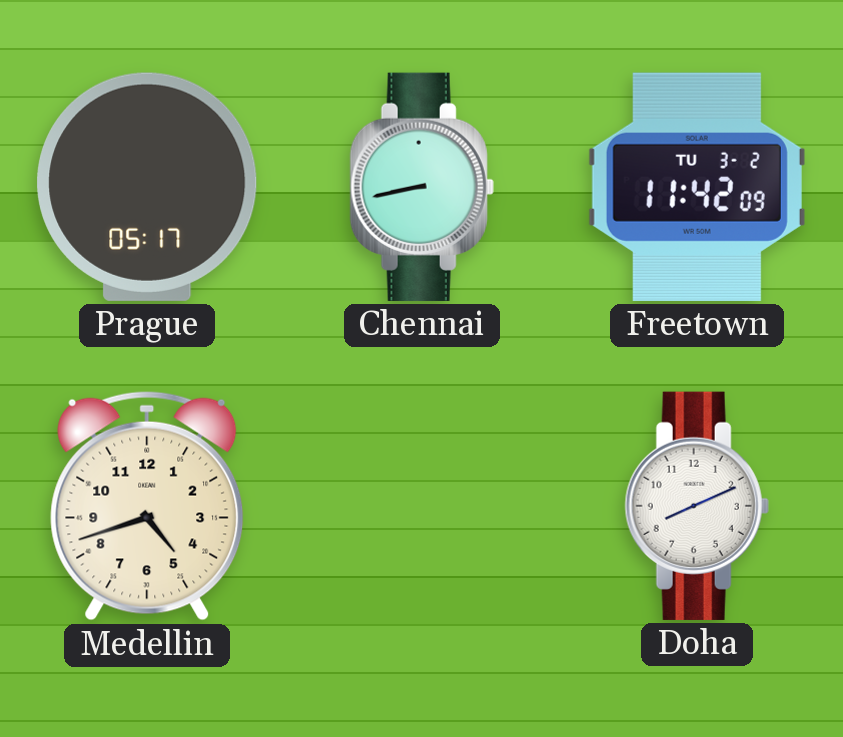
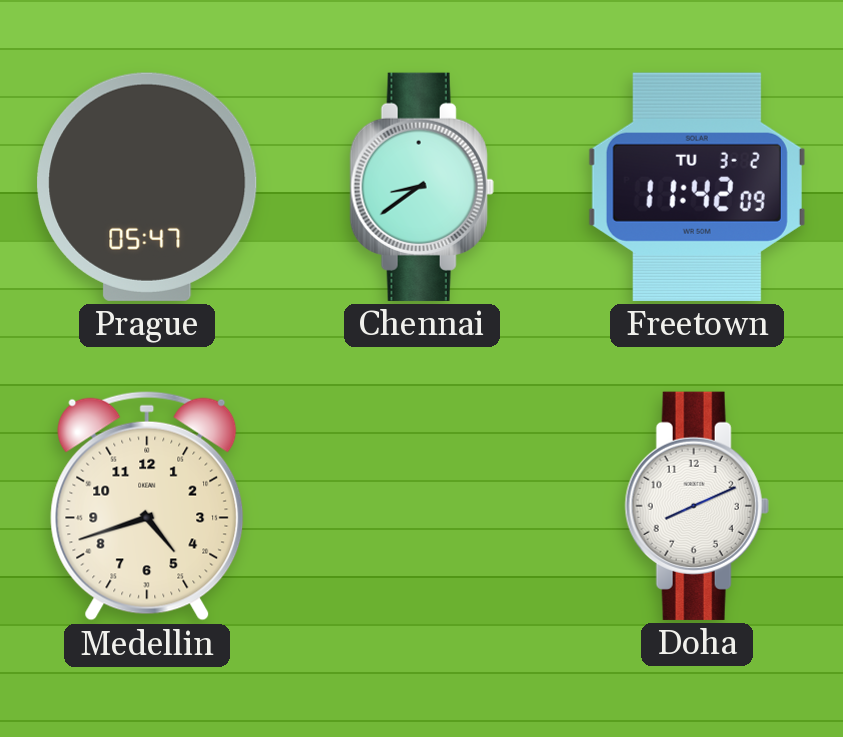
Prague: 05:17 -> 05:47 (147, 187)
Chennai: 8:43 -> 8:39 (422, 187)
